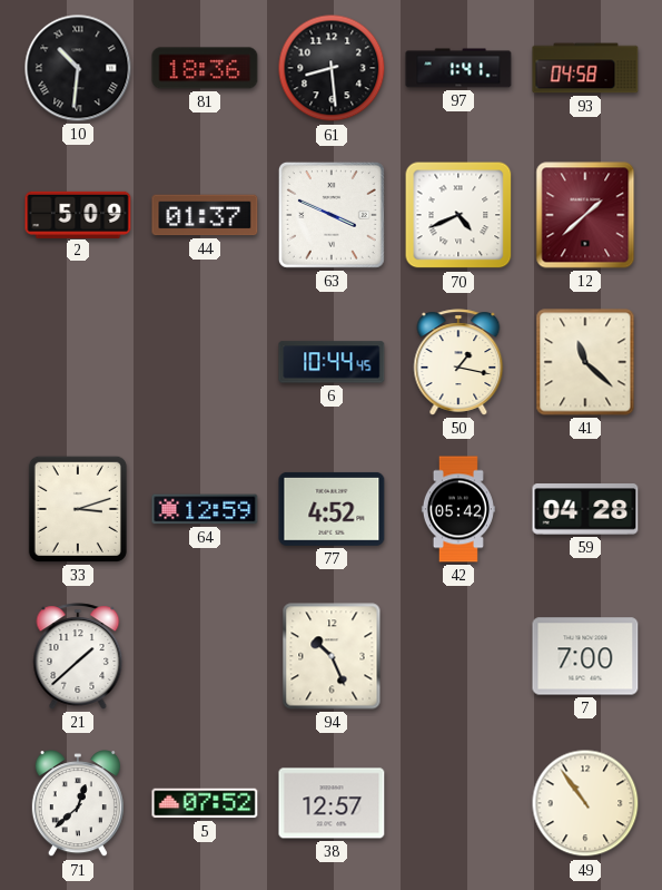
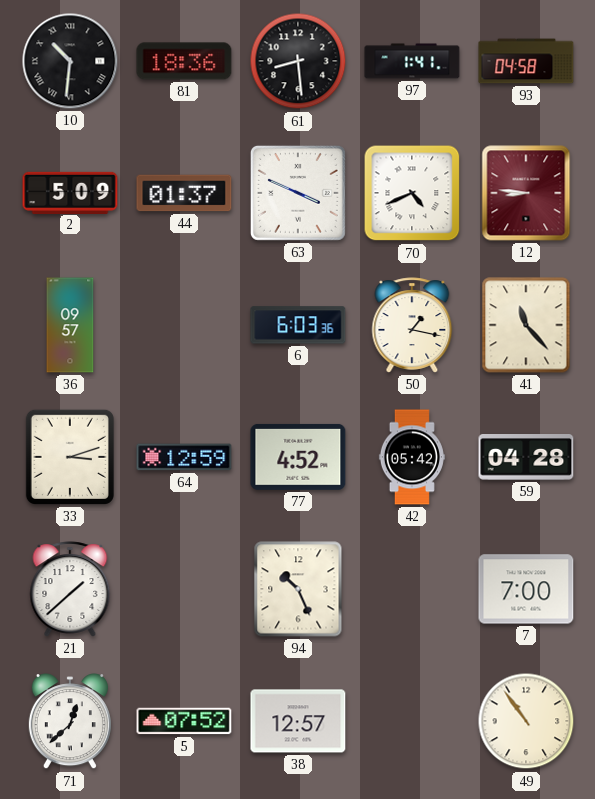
12: 1:38 -> 8:46 (526, 193)
36: none -> 09:57 (70, 325)
6: 10:44 -> 6:03 (298, 325)
41: 11:22 -> 11:23 (526, 325)
